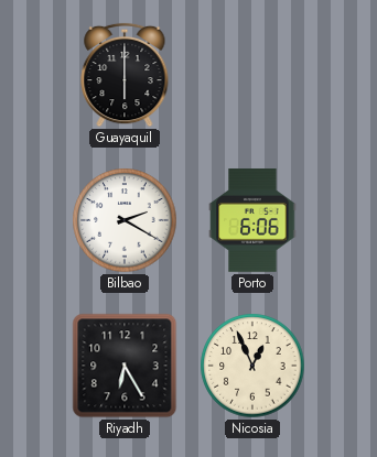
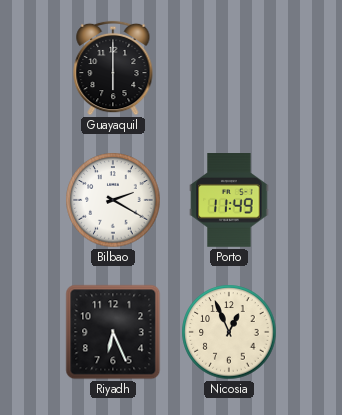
Porto: 6:06 -> 11:49 (229, 201)
Riyadh: 6:25 -> 6:26 (113, 332)
